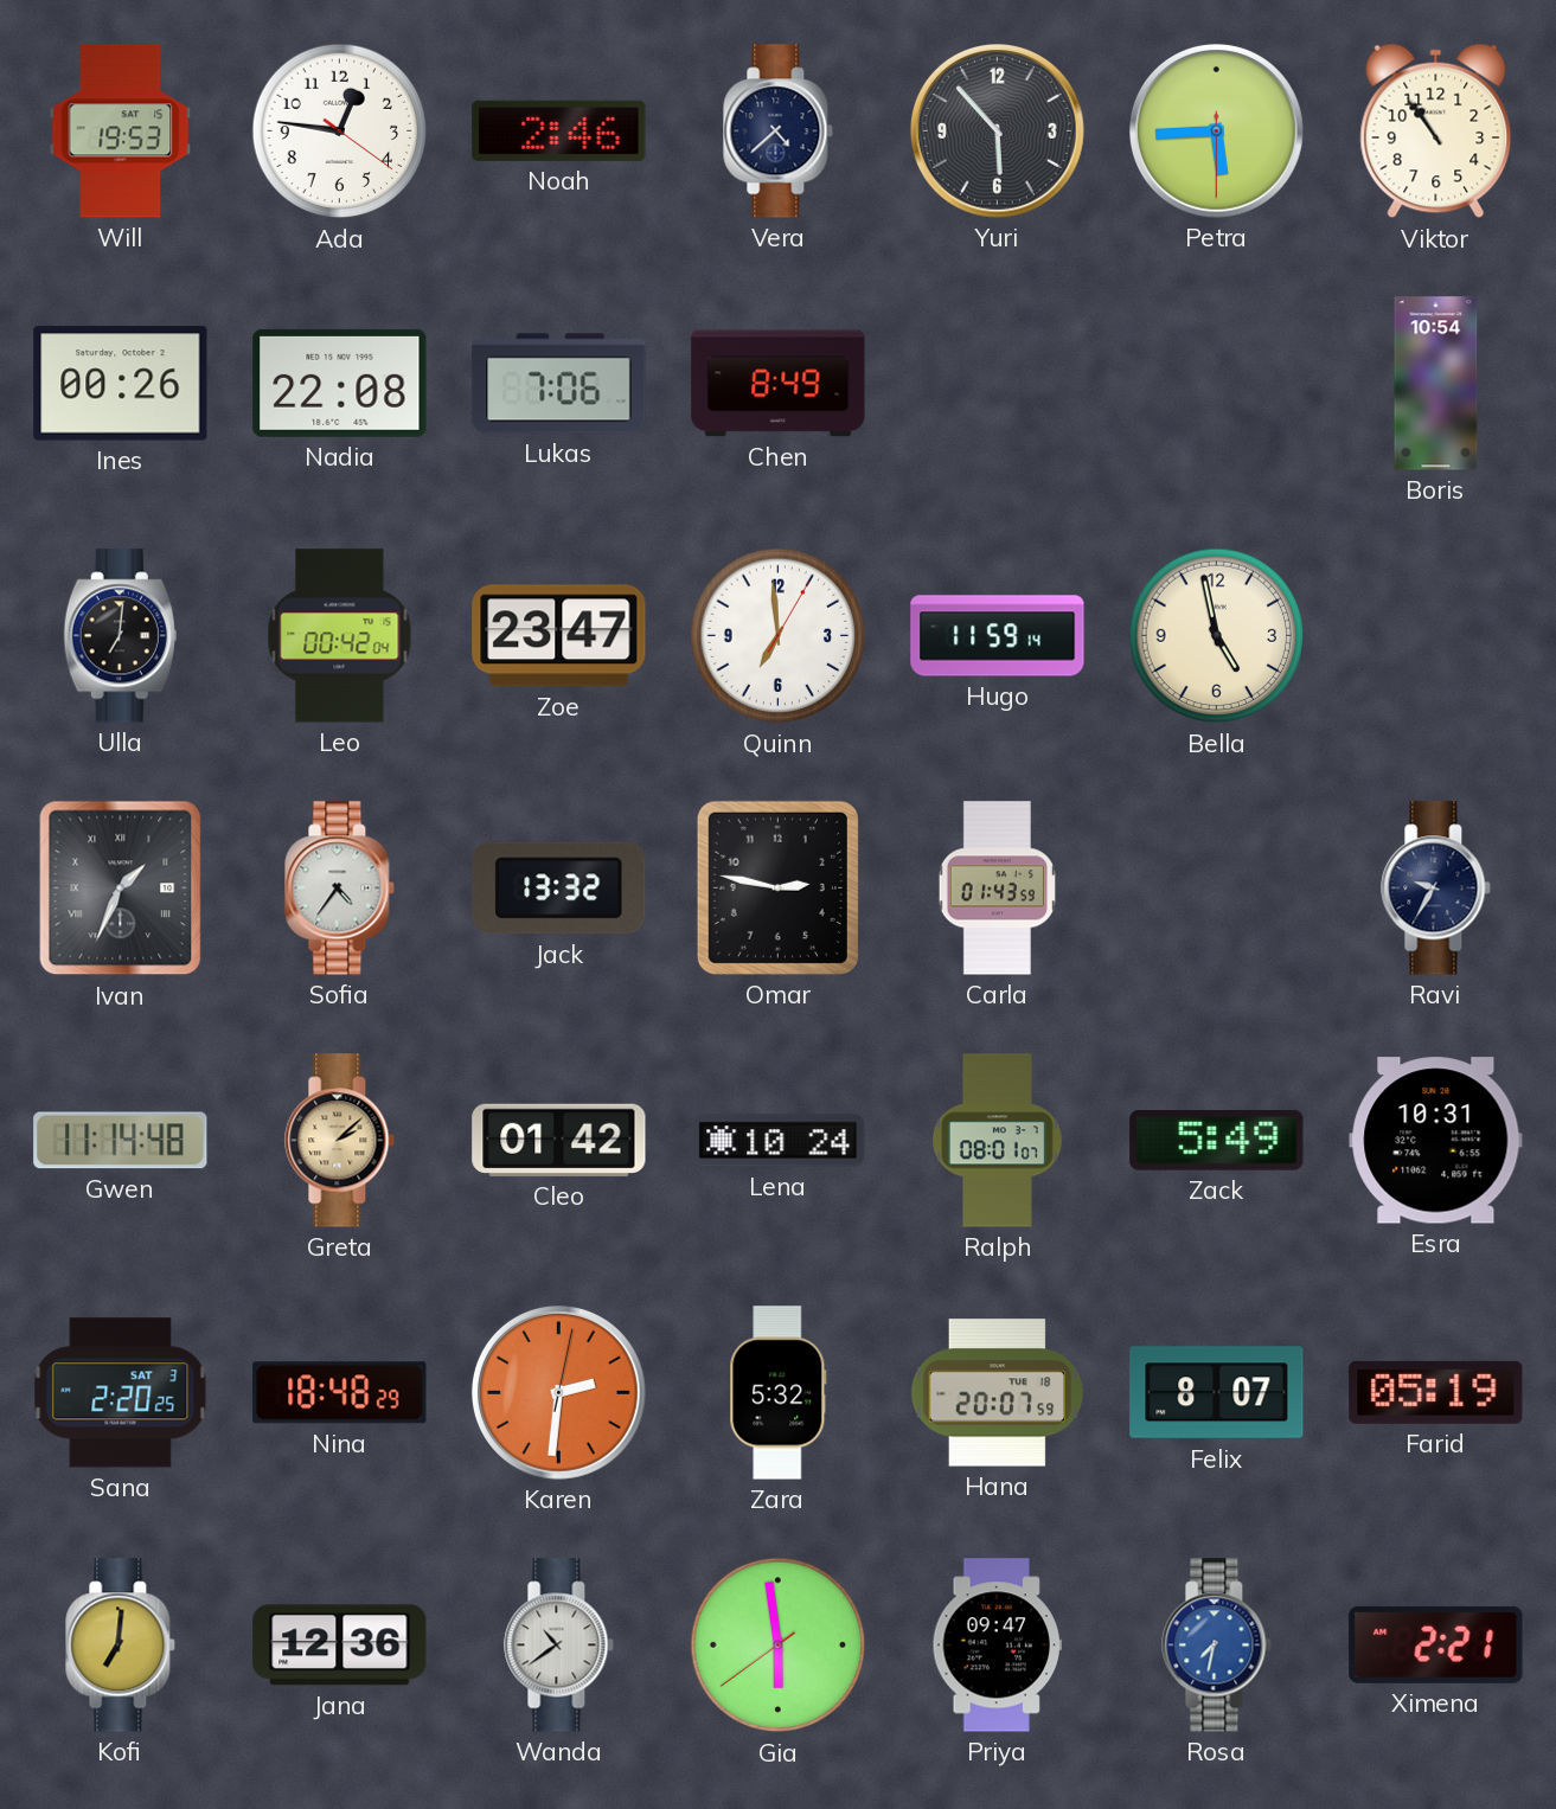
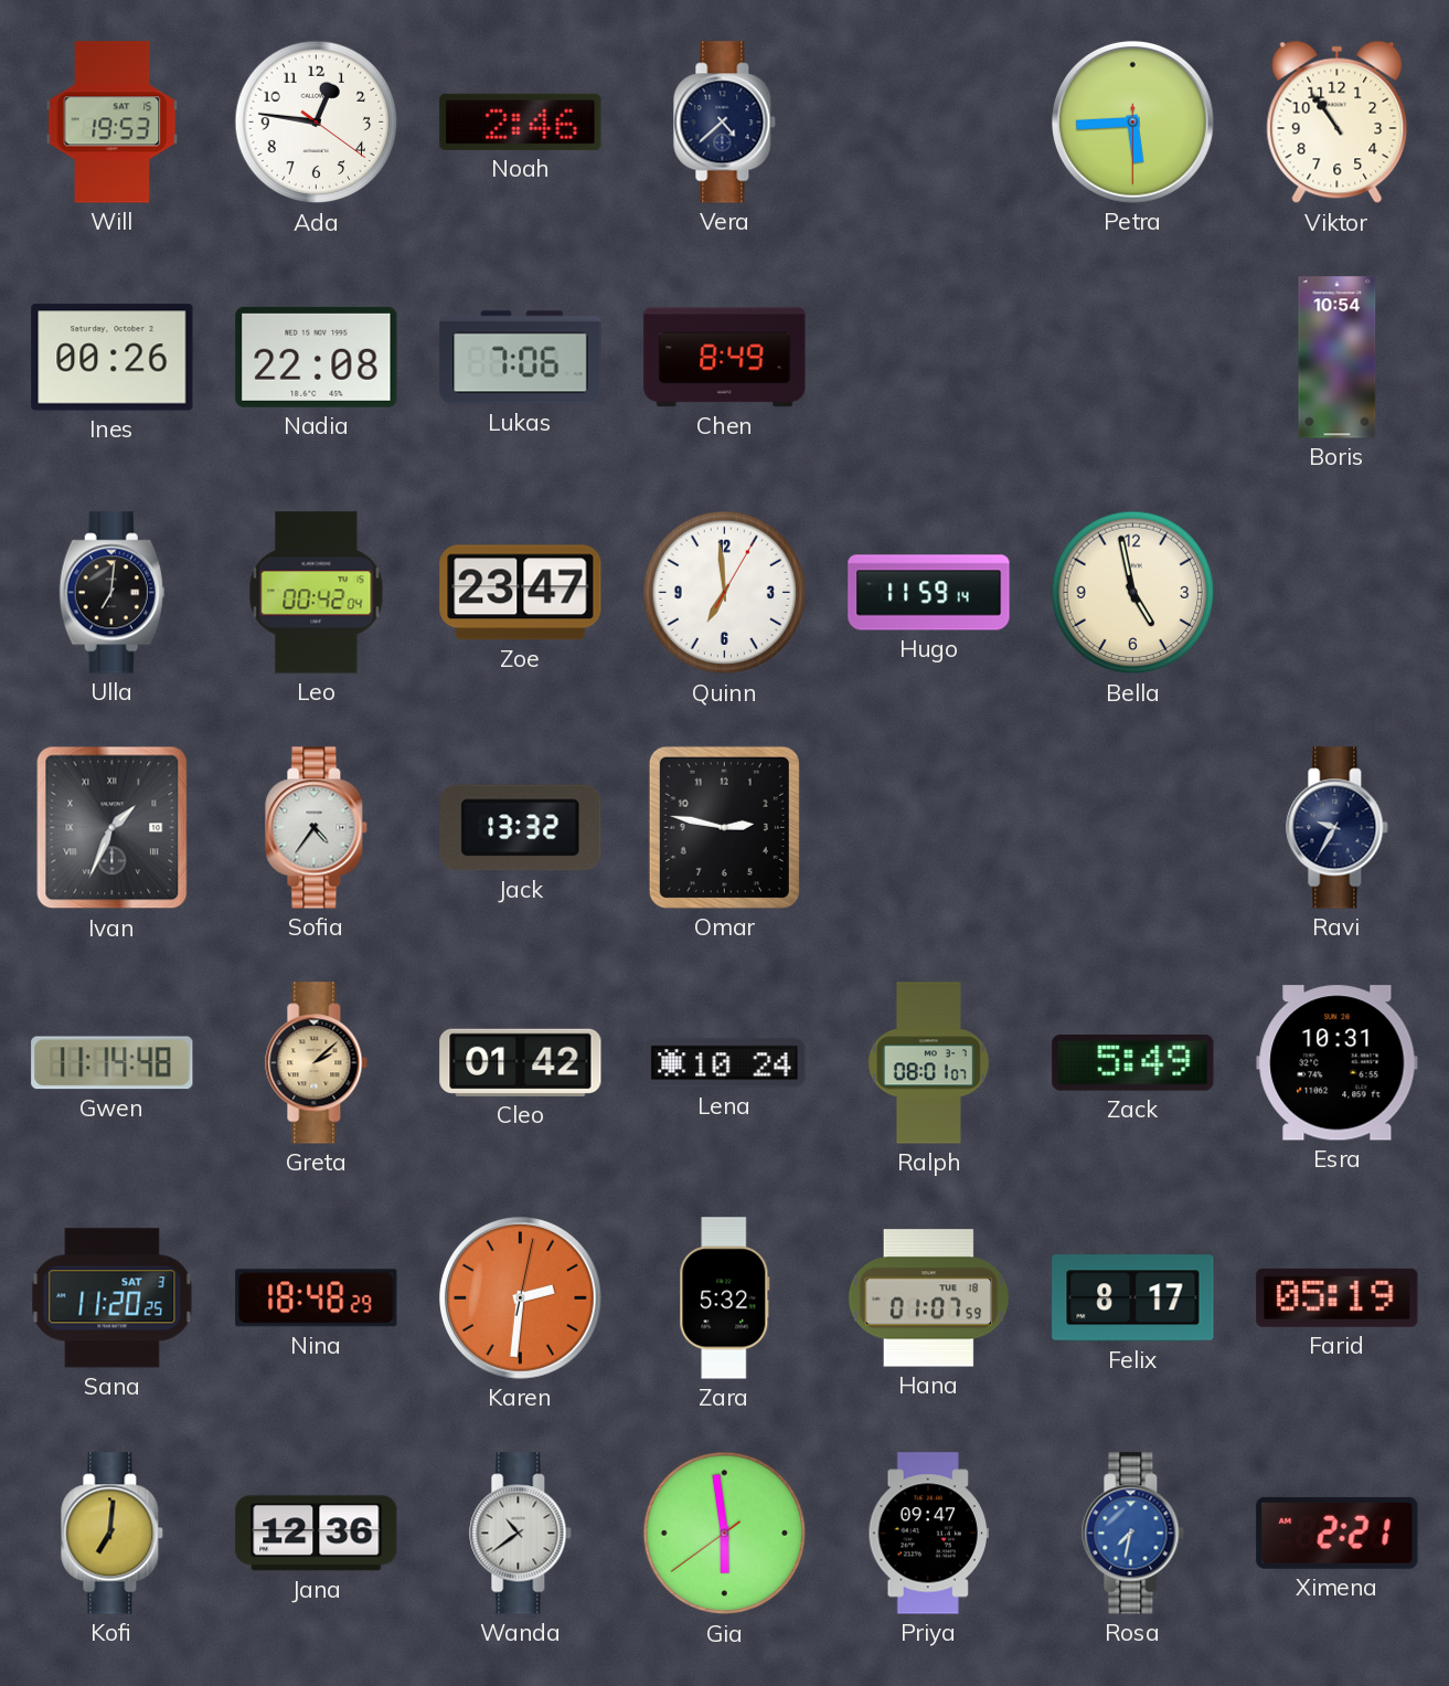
Yuri: 5:53 -> none (997, 130)
Carla: 01:43 -> none (997, 889)
Sana: 2:20 -> 11:20 (113, 1298)
Hana: 20:07 -> 01:07 (929, 1298)
Felix: 8:07 -> 8:17 (1133, 1298)
